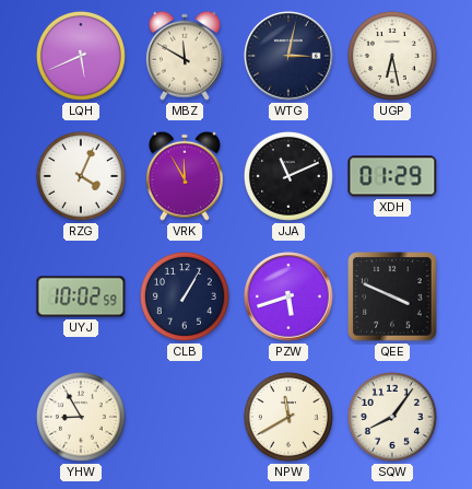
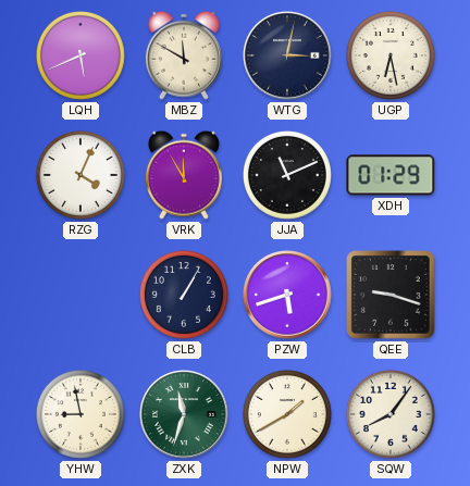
UYJ: 10:02 -> none (81, 296)
QEE: 3:49 -> 9:18 (391, 295)
YHW: 8:55 -> 8:58 (81, 414)
ZXK: none -> 11:33 (184, 414)
NPW: 11:40 -> 1:40 (287, 414)
